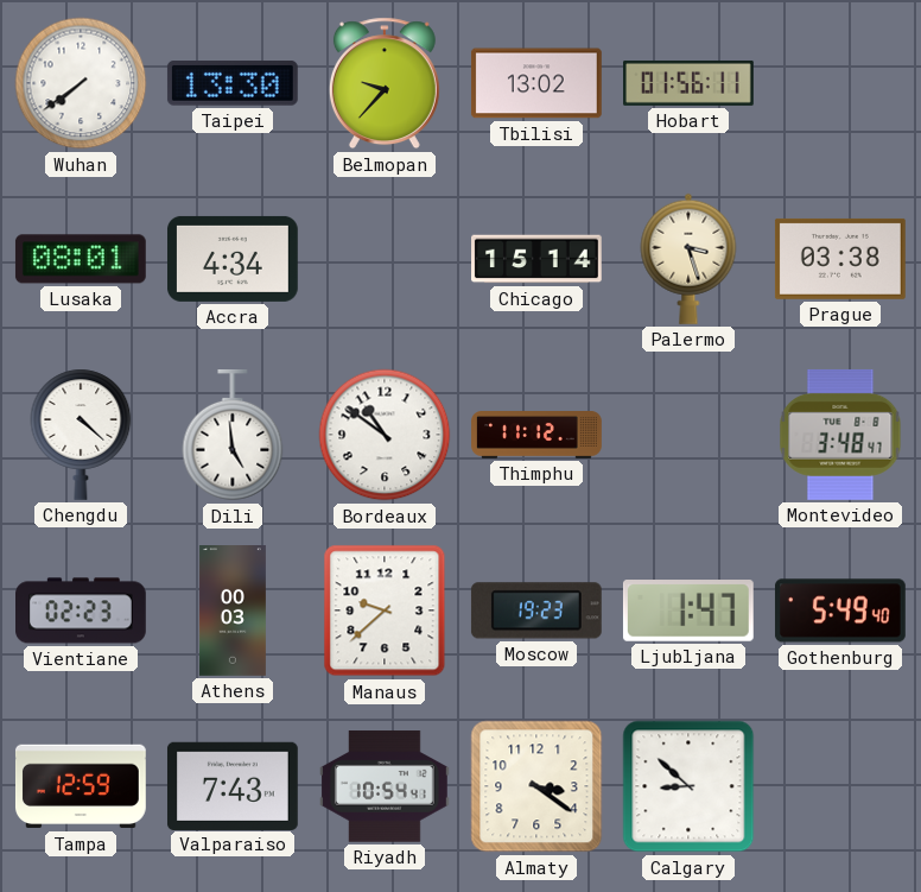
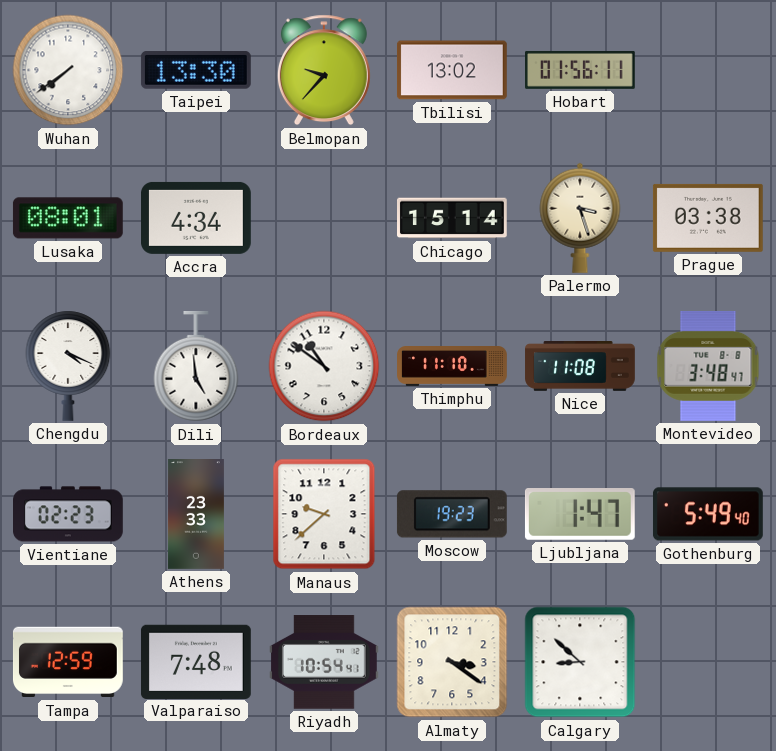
Chengdu: 4:22 -> 4:19 (68, 366)
Thimphu: 11:12 -> 11:10 (452, 367)
Nice: none -> 11:08 (580, 367)
Athens: 00:03 -> 23:33 (196, 515)
Valparaiso: 7:43 -> 7:48 (196, 661)
